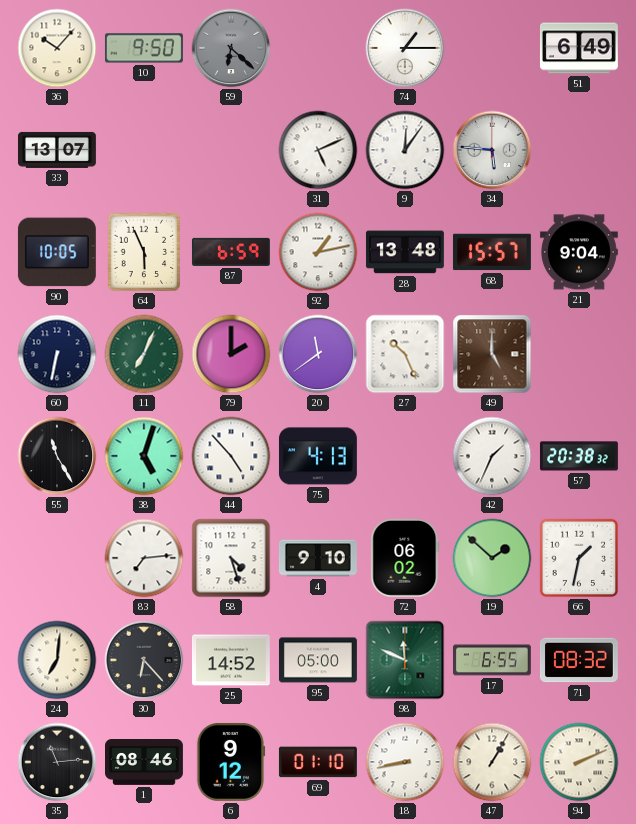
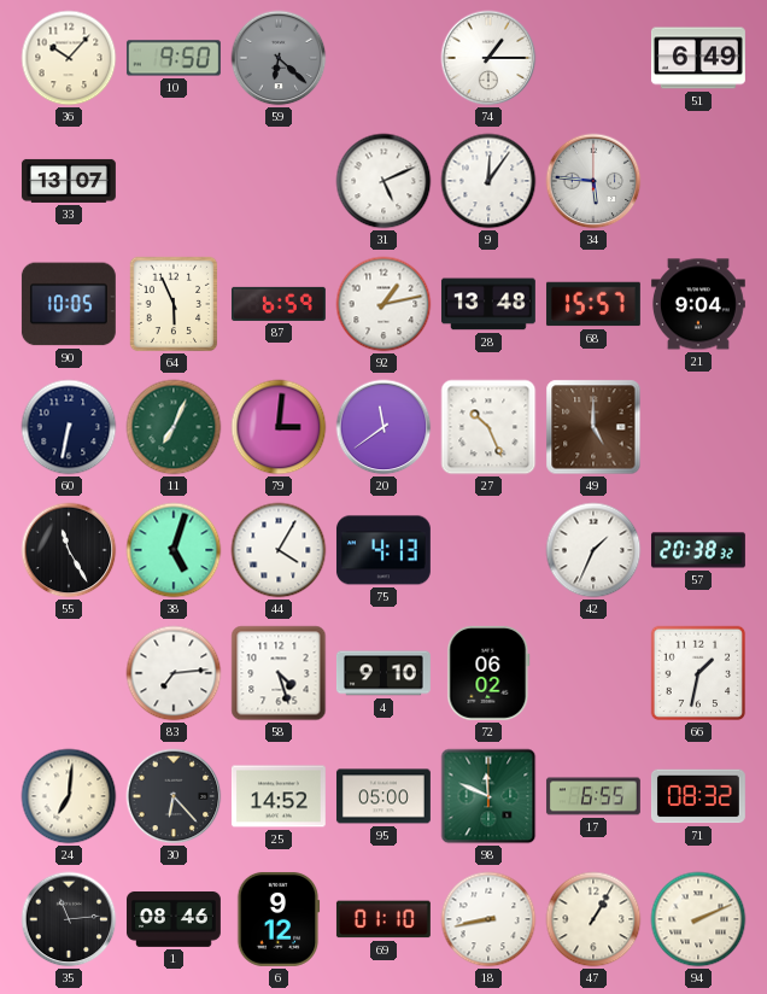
79: 2:00 -> 3:01 (279, 427)
44: 4:53 -> 4:05 (279, 550)
19: 1:52 -> none (492, 558)
